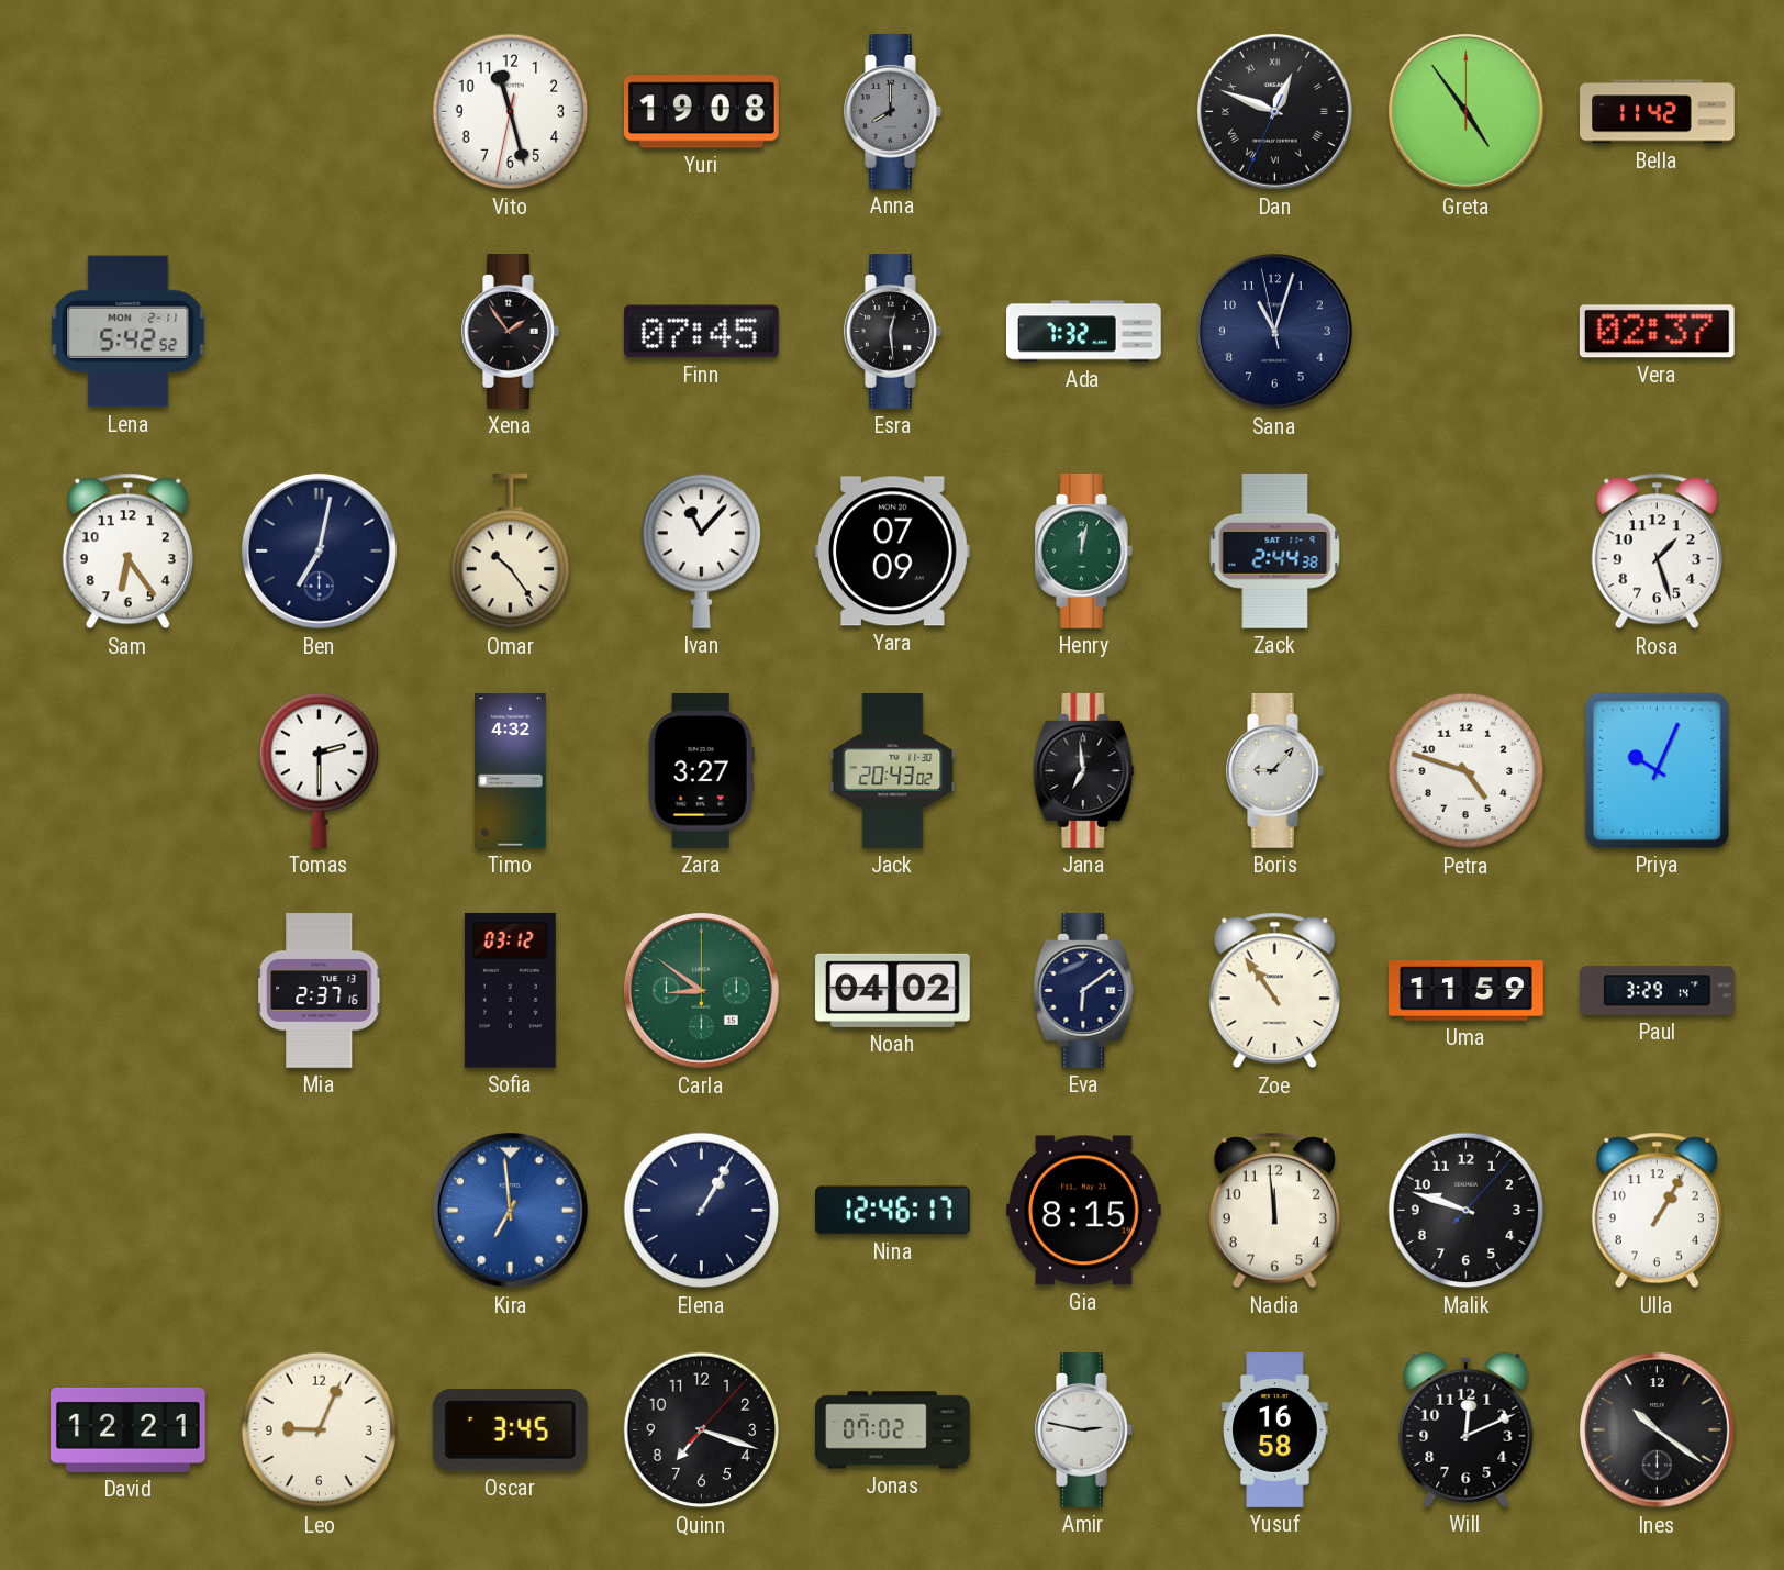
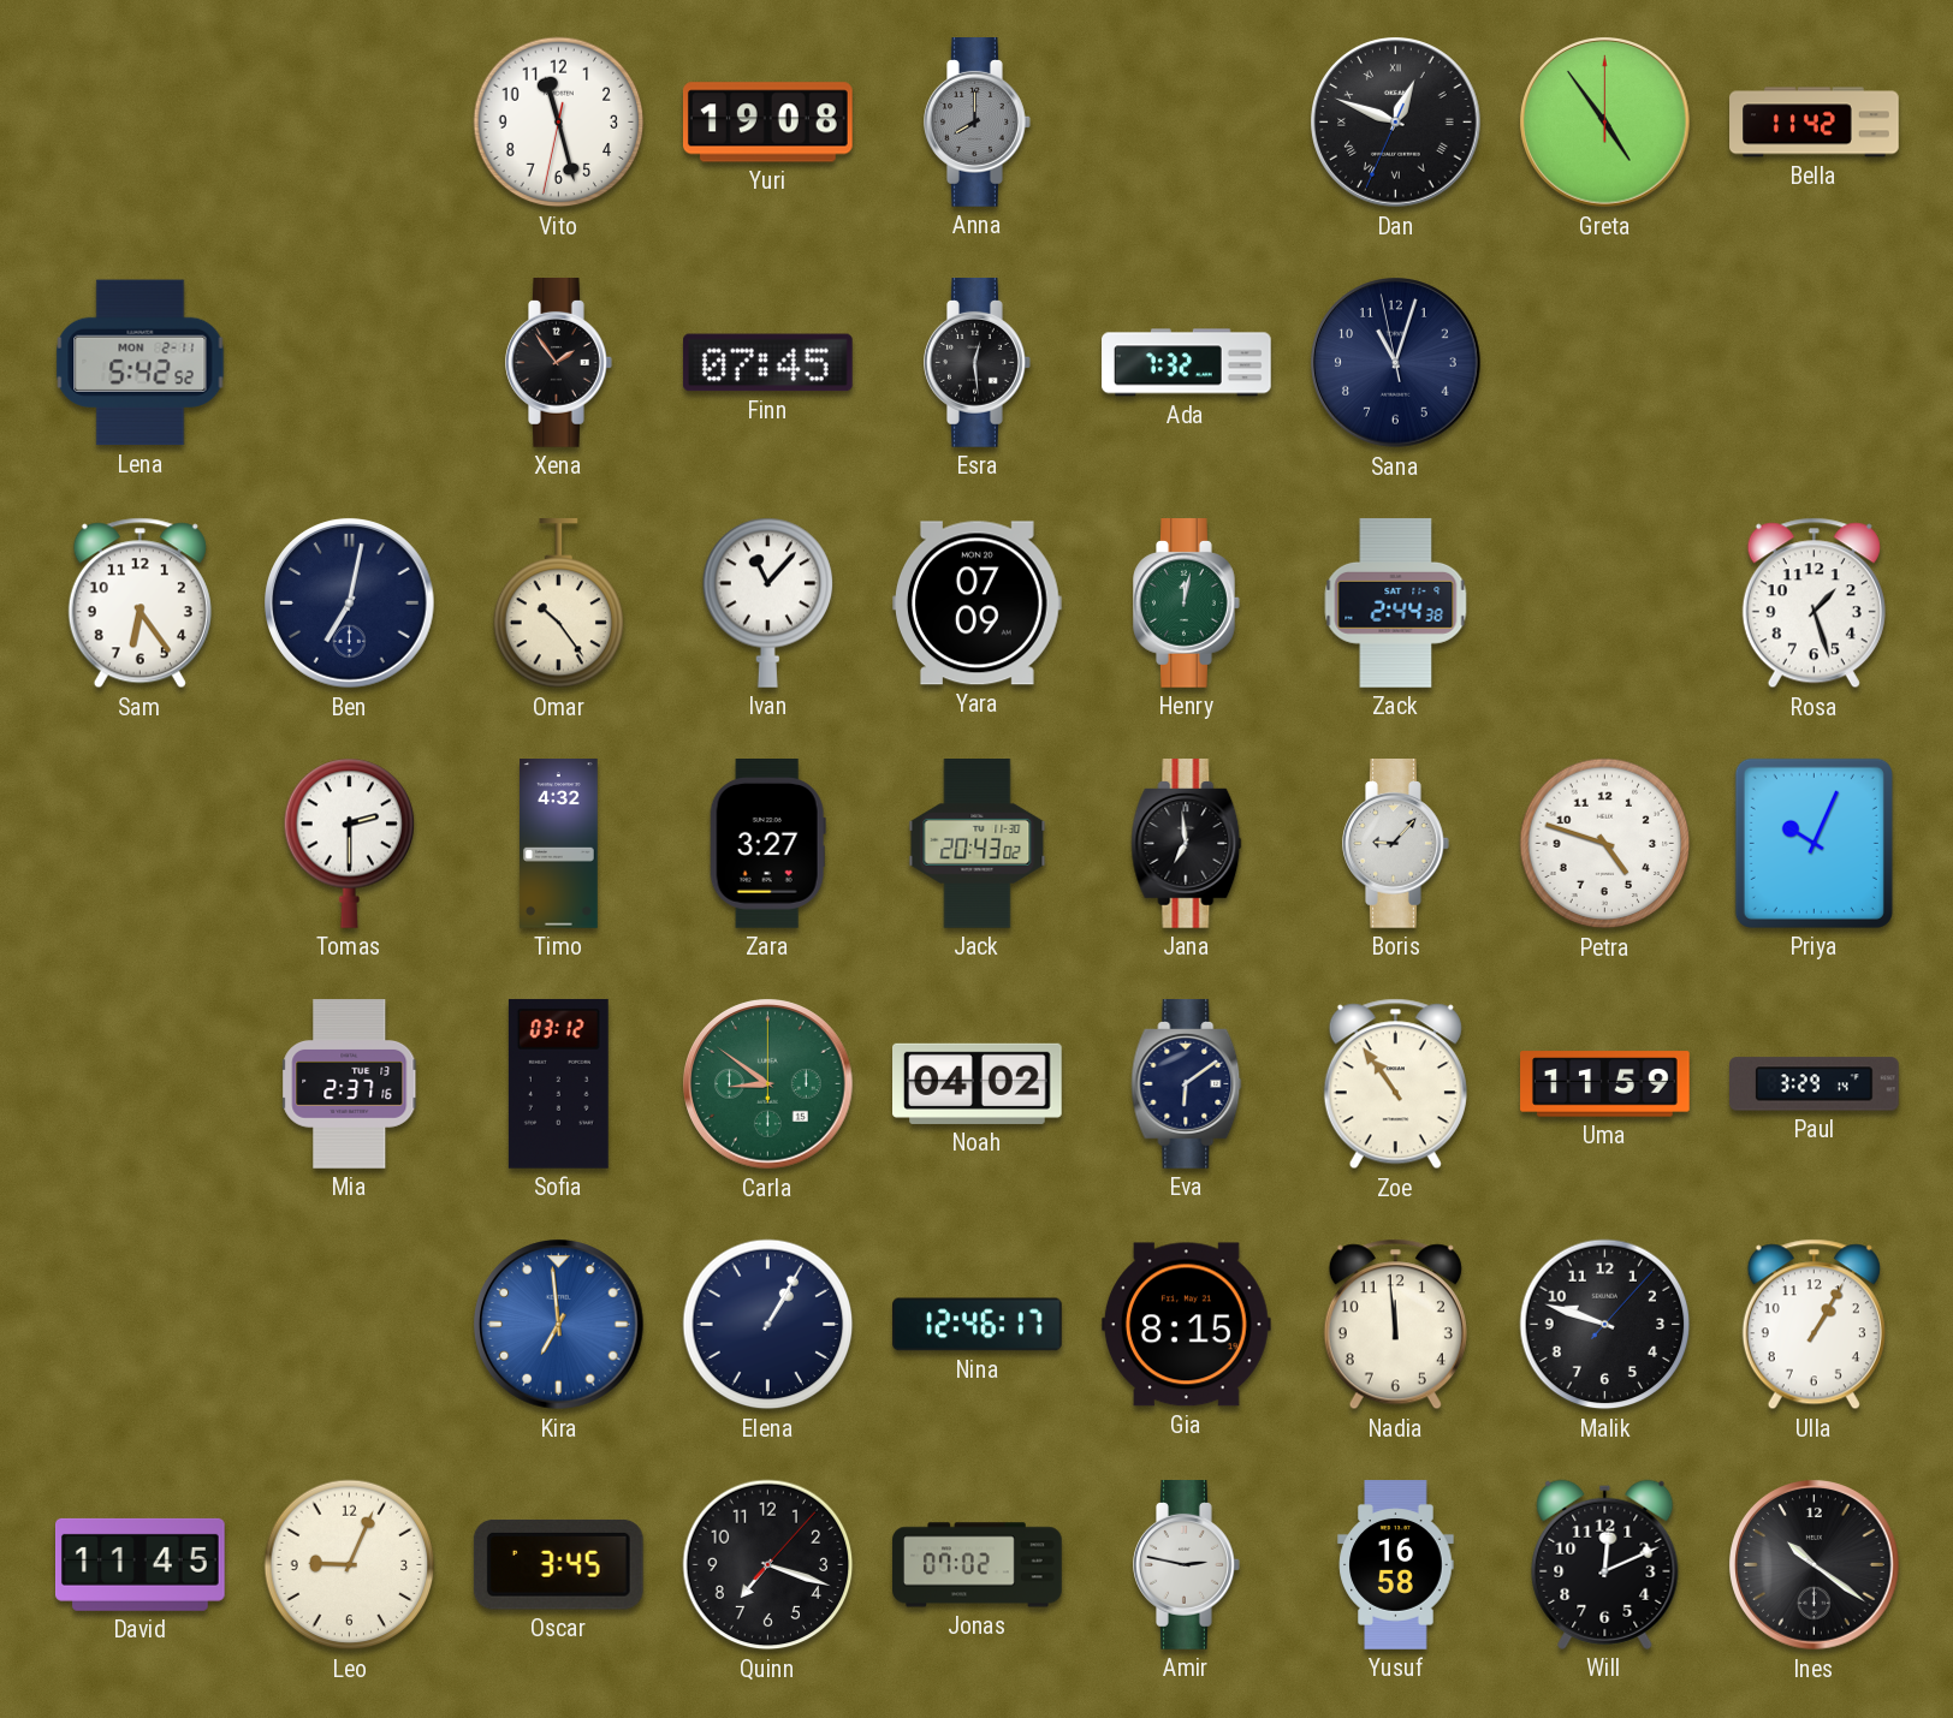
Vera: 02:37 -> none (1657, 332)
David: 12:21 -> 11:45 (141, 1564)
